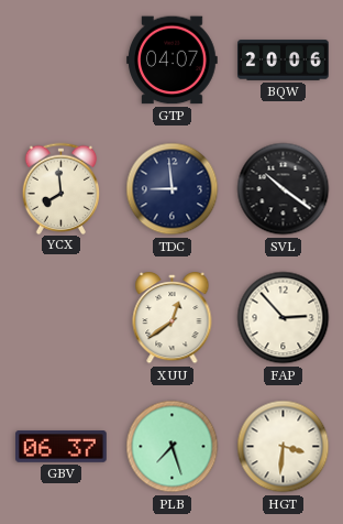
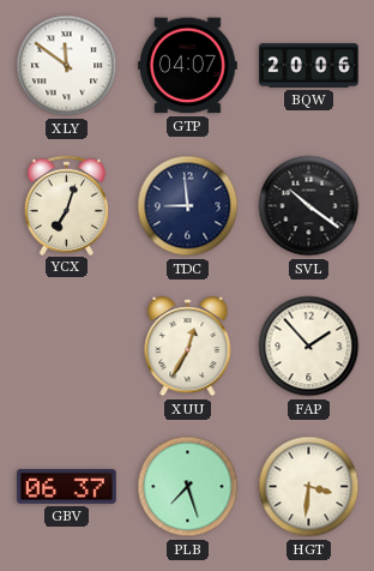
XLY: none -> 11:51 (67, 66)
YCX: 7:59 -> 7:03 (67, 205)
XUU: 12:39 -> 12:35 (188, 347)
FAP: 2:53 -> 1:53 (309, 347)
